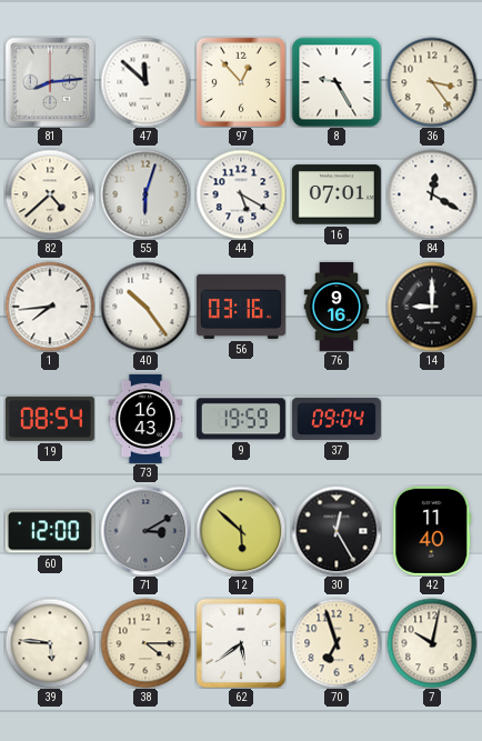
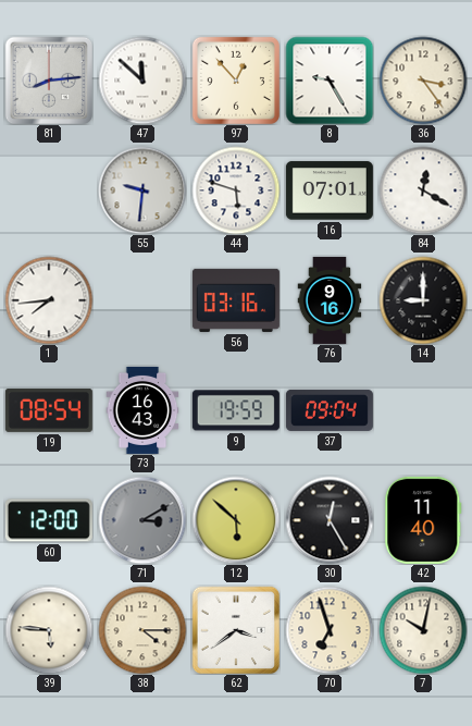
82: 4:38 -> none (50, 194)
55: 6:03 -> 9:31 (142, 190)
44: 5:20 -> 5:48 (236, 190)
40: 10:24 -> none (145, 307)
62: 5:39 -> 3:39 (235, 629)
